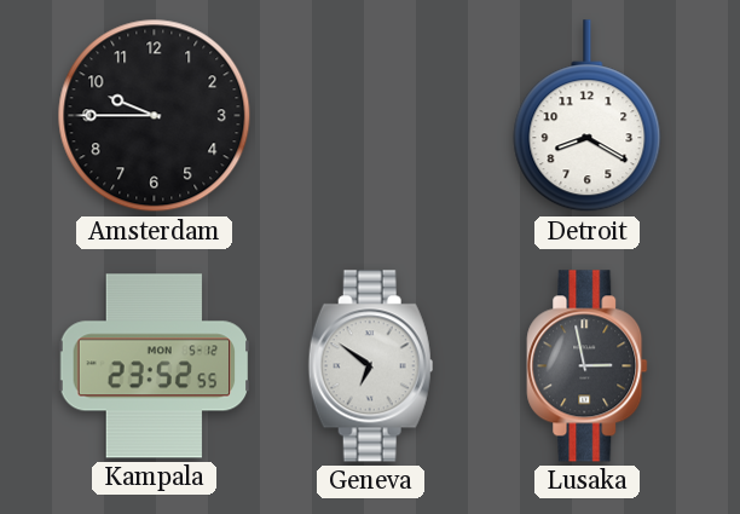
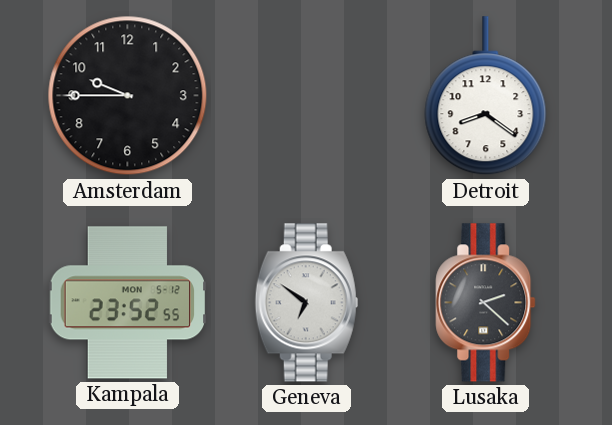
Detroit: 8:20 -> 8:21 (486, 96)
Lusaka: 2:58 -> 2:22 (486, 303)
